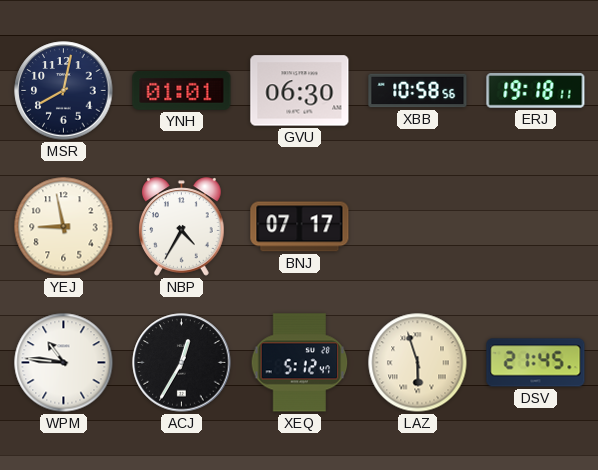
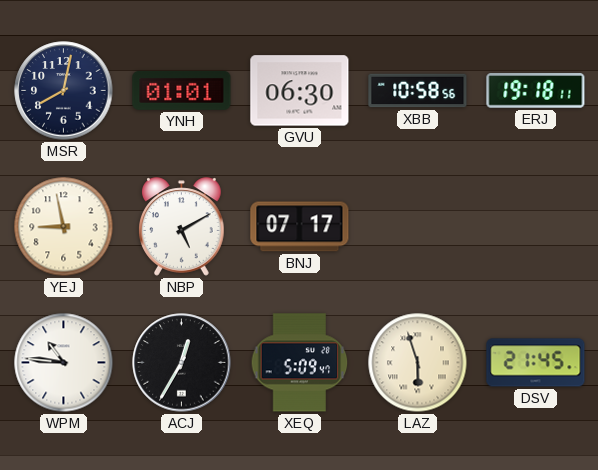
NBP: 4:35 -> 5:10 (182, 227)
XEQ: 5:12 -> 5:09 (300, 363)
